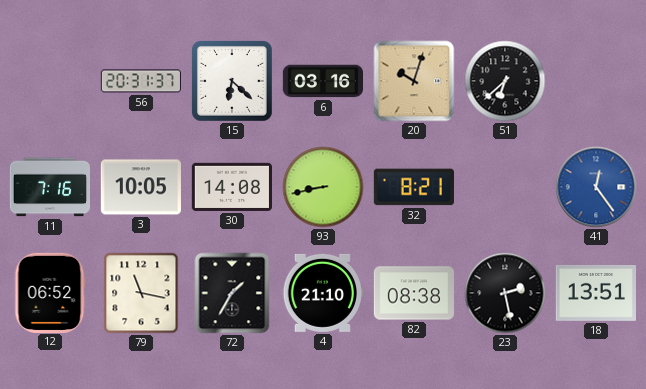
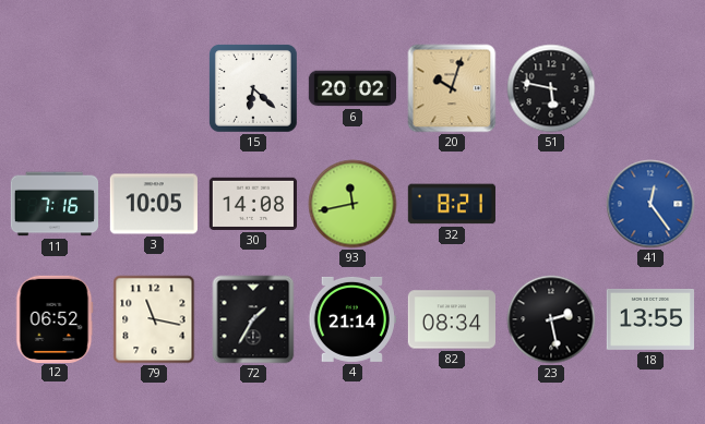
56: 20:31 -> none (140, 81)
6: 03:16 -> 20:02 (351, 88)
51: 6:38 -> 5:47 (551, 88)
93: 8:43 -> 11:43 (352, 204)
4: 21:10 -> 21:14 (351, 319)
82: 08:38 -> 08:34 (451, 319)
18: 13:51 -> 13:55 (649, 319)
